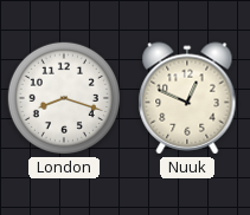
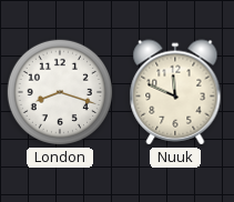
Nuuk: 12:49 -> 11:49 (175, 92)
